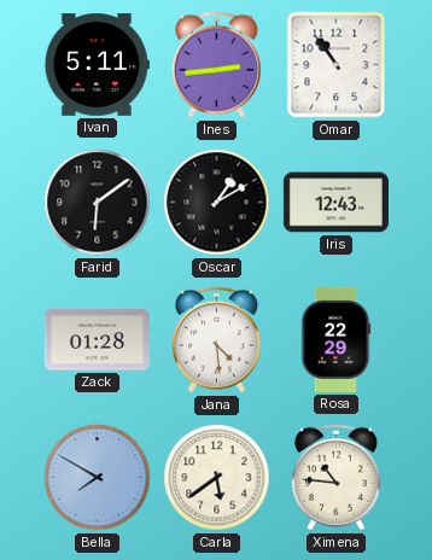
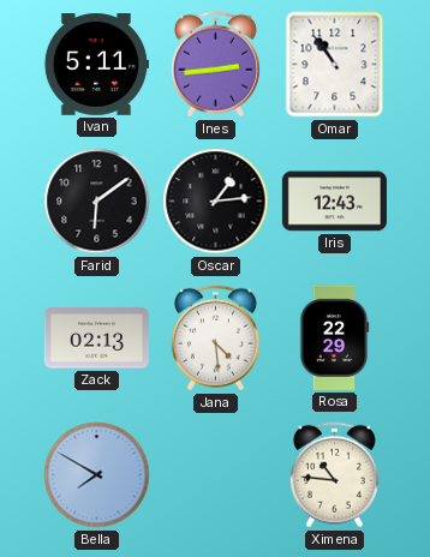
Oscar: 1:10 -> 1:14 (216, 202)
Zack: 01:28 -> 02:13 (96, 339)
Carla: 5:39 -> none (217, 478)
